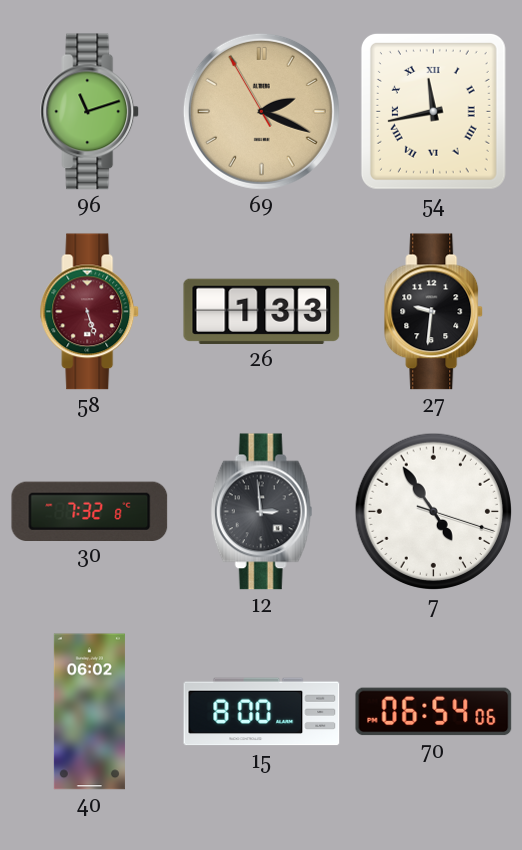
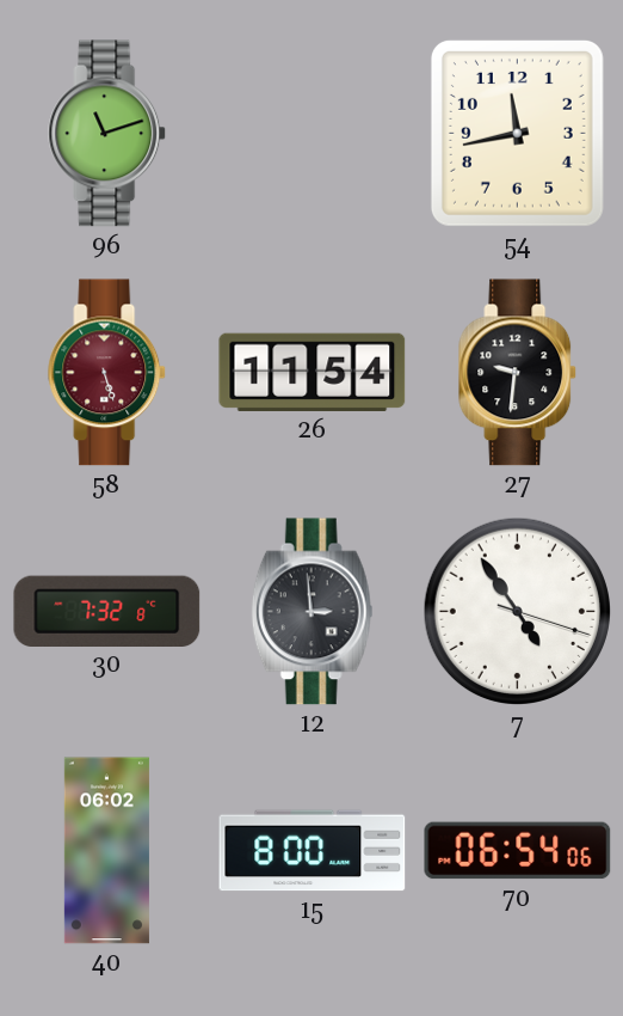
69: 2:18 -> none (261, 111)
54 numerals: Roman -> Arabic (517, 133)
26: 1:33 -> 11:54 (313, 372)
